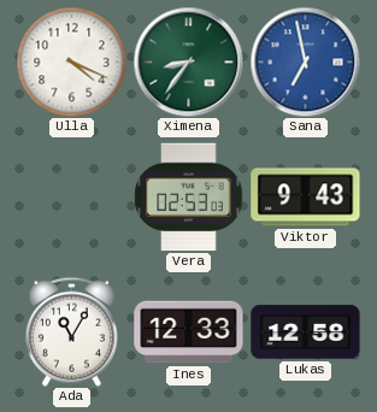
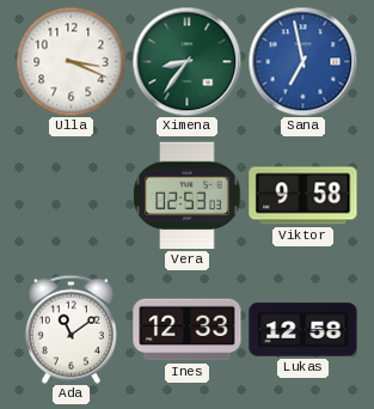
Ulla: 4:19 -> 3:19 (70, 61)
Viktor: 9:43 -> 9:58 (304, 196)
Ada: 11:05 -> 11:09 (70, 329)
